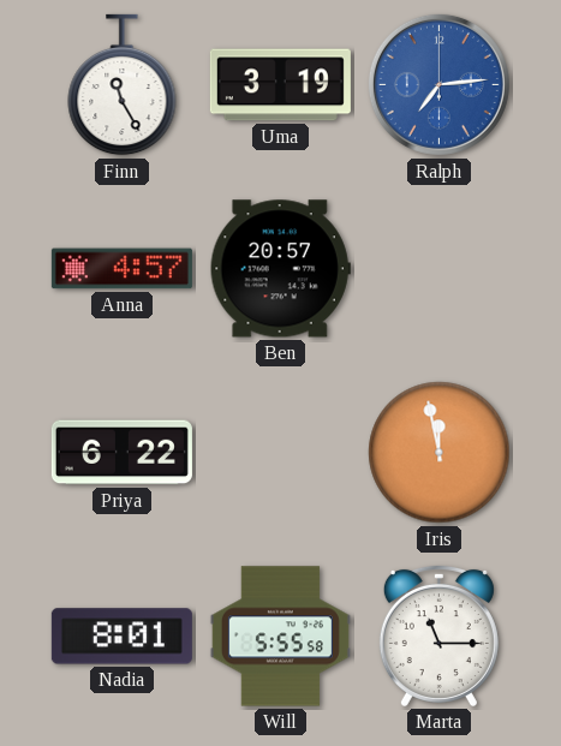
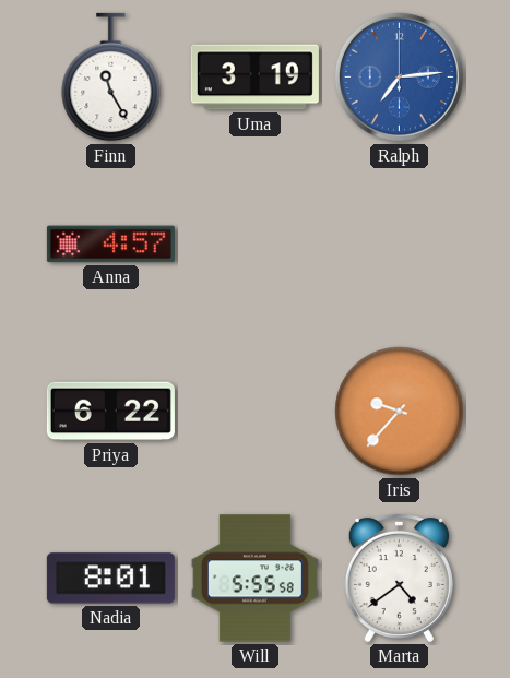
Ben: 20:57 -> none (280, 269)
Iris: 11:58 -> 9:37 (400, 412)
Marta: 11:15 -> 4:39 (399, 578)
